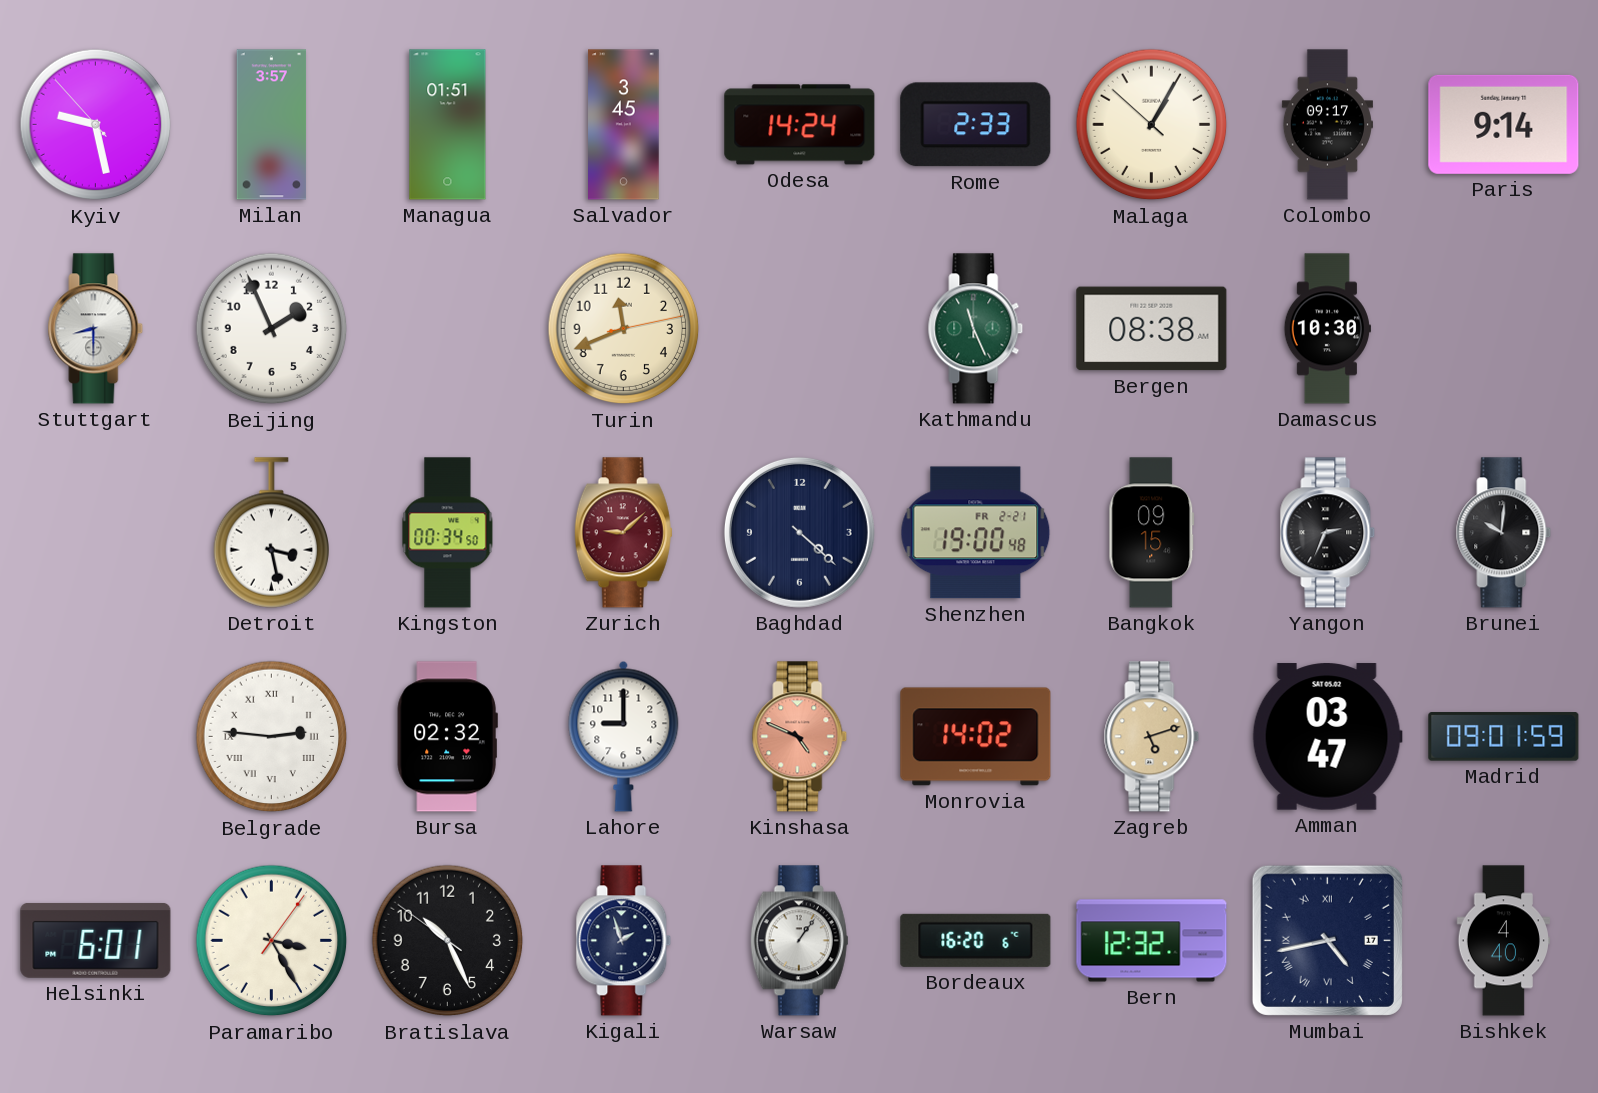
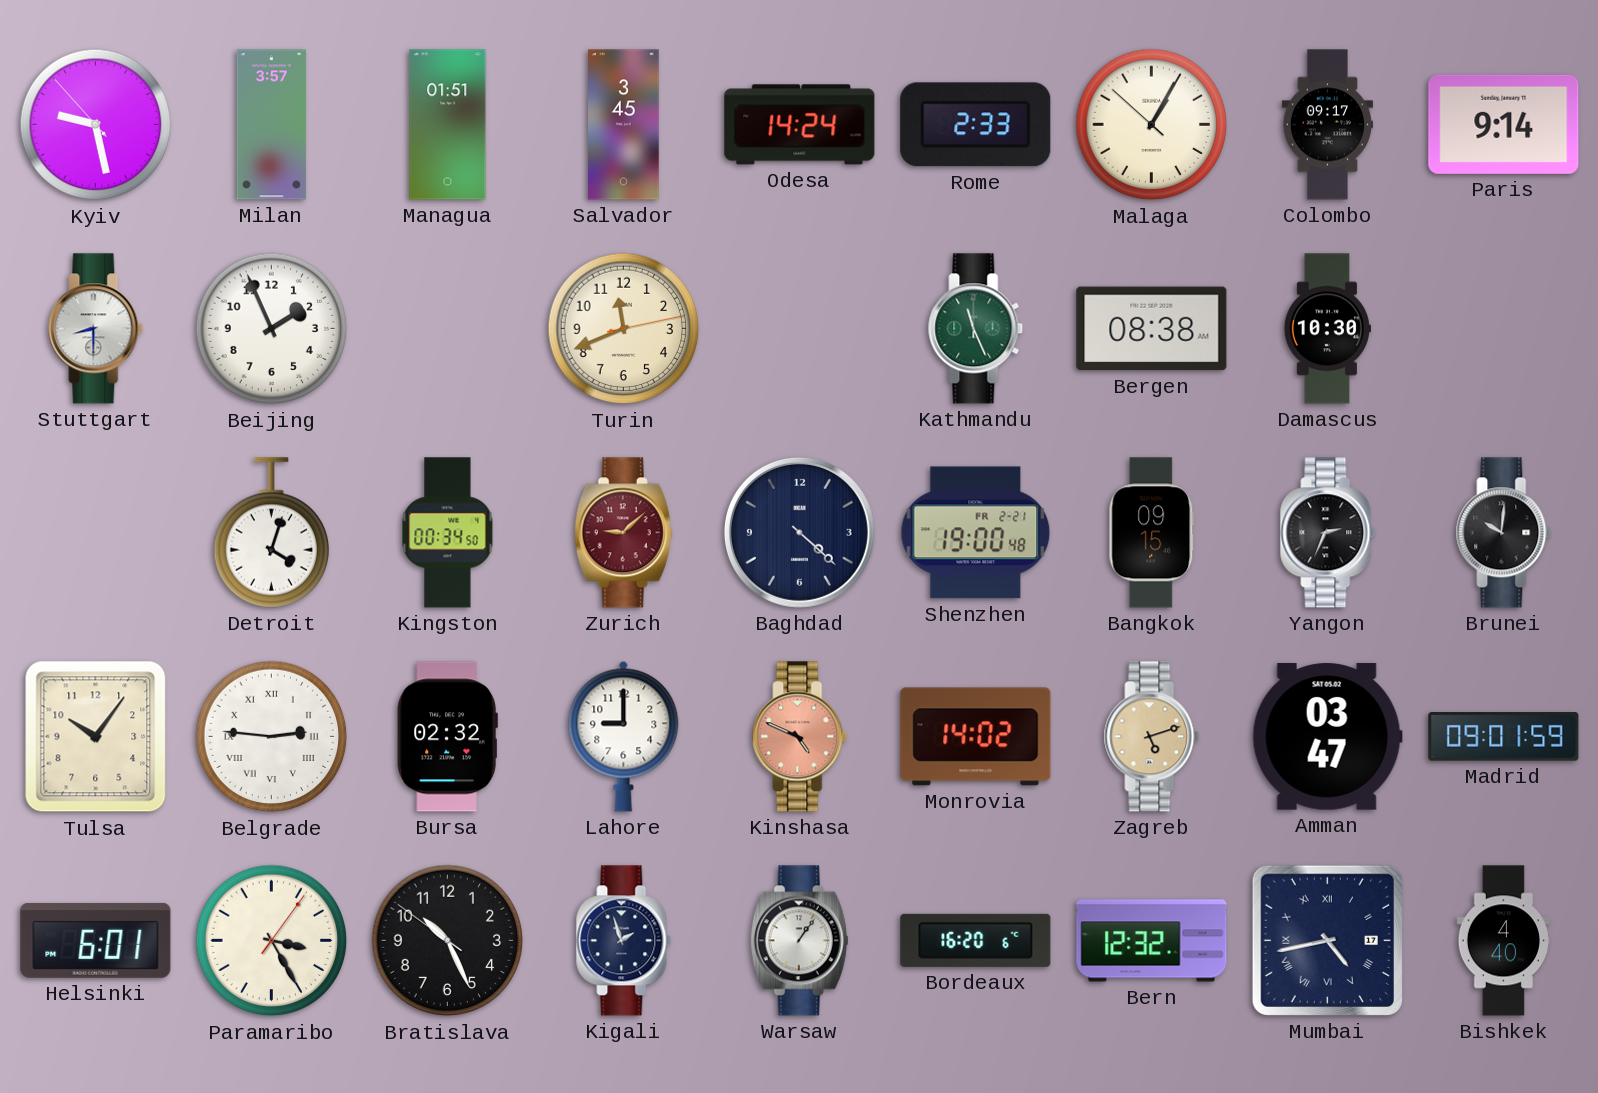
Detroit: 3:28 -> 4:03 (271, 533)
Tulsa: none -> 10:06 (96, 737)
